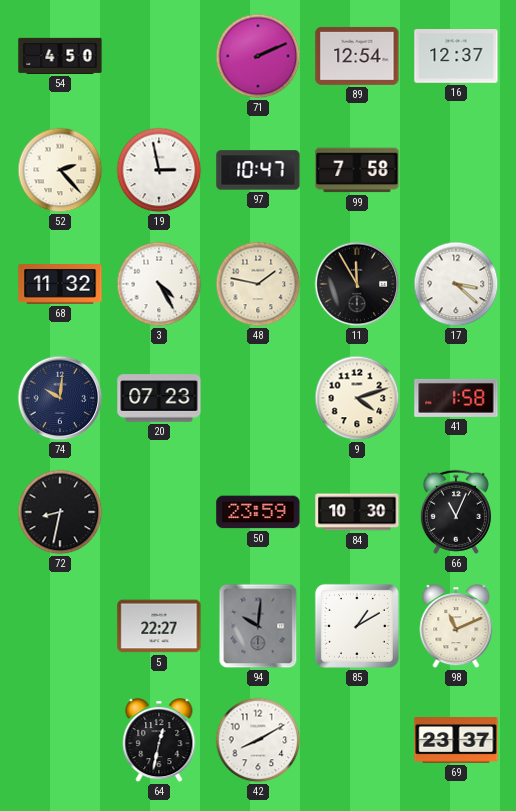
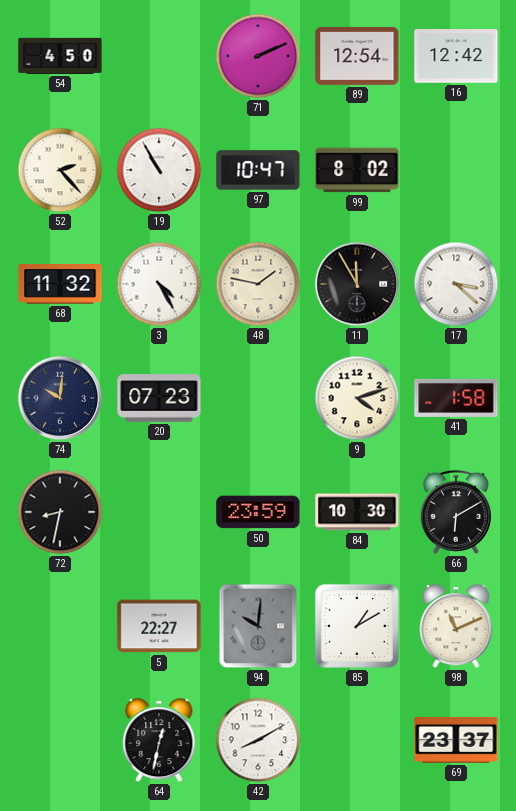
16: 12:37 -> 12:42 (456, 56)
19: 2:58 -> 10:55 (159, 170)
99: 7:58 -> 8:02 (357, 170)
66: 11:04 -> 6:10 (456, 512)
